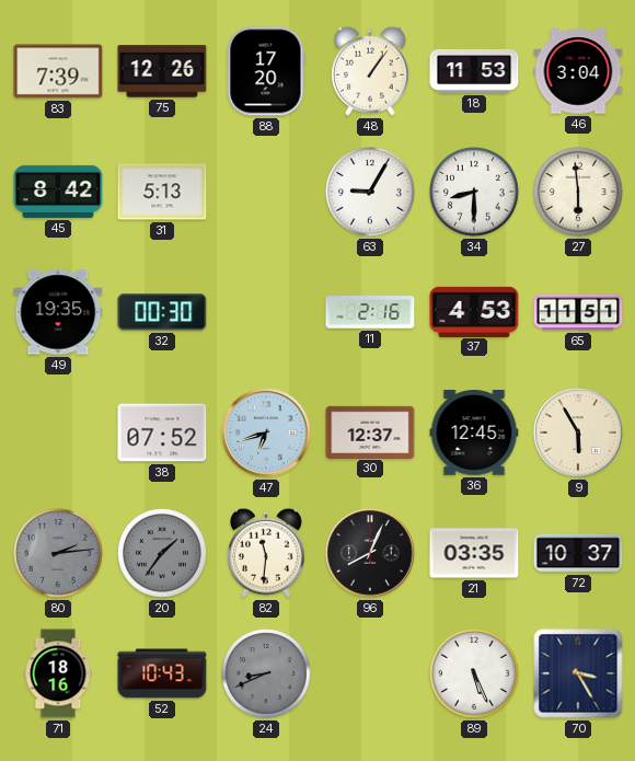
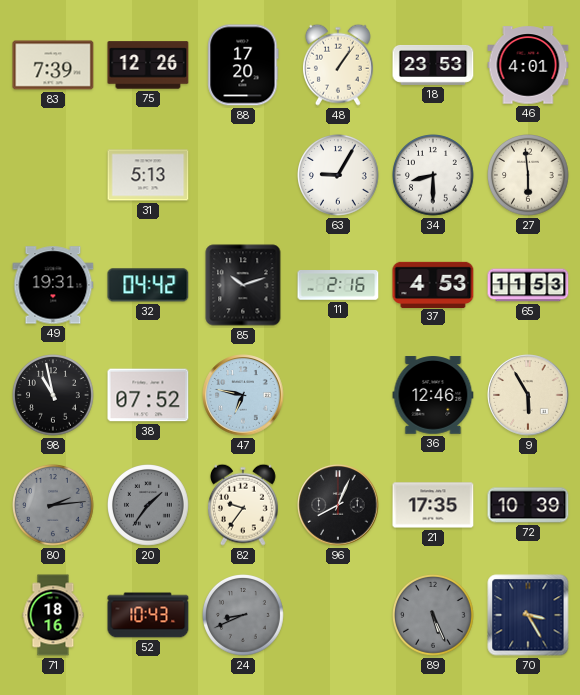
18: 11:53 -> 23:53 (433, 65)
46: 3:04 -> 4:01 (528, 65)
45: 8:42 -> none (58, 192)
49: 19:35 -> 19:31 (53, 285)
32: 00:30 -> 04:42 (148, 285)
85: none -> 10:12 (243, 285)
65: 11:51 -> 11:53 (528, 285)
98: none -> 10:58 (54, 396)
47: 6:42 -> 6:47 (243, 395)
30: 12:37 -> none (370, 431)
36: 12:45 -> 12:46 (433, 395)
82: 11:31 -> 9:36 (243, 505)
21: 03:35 -> 17:35 (433, 505)
72: 10:37 -> 10:39 (528, 505)
89 dial: white -> grey (434, 616)
